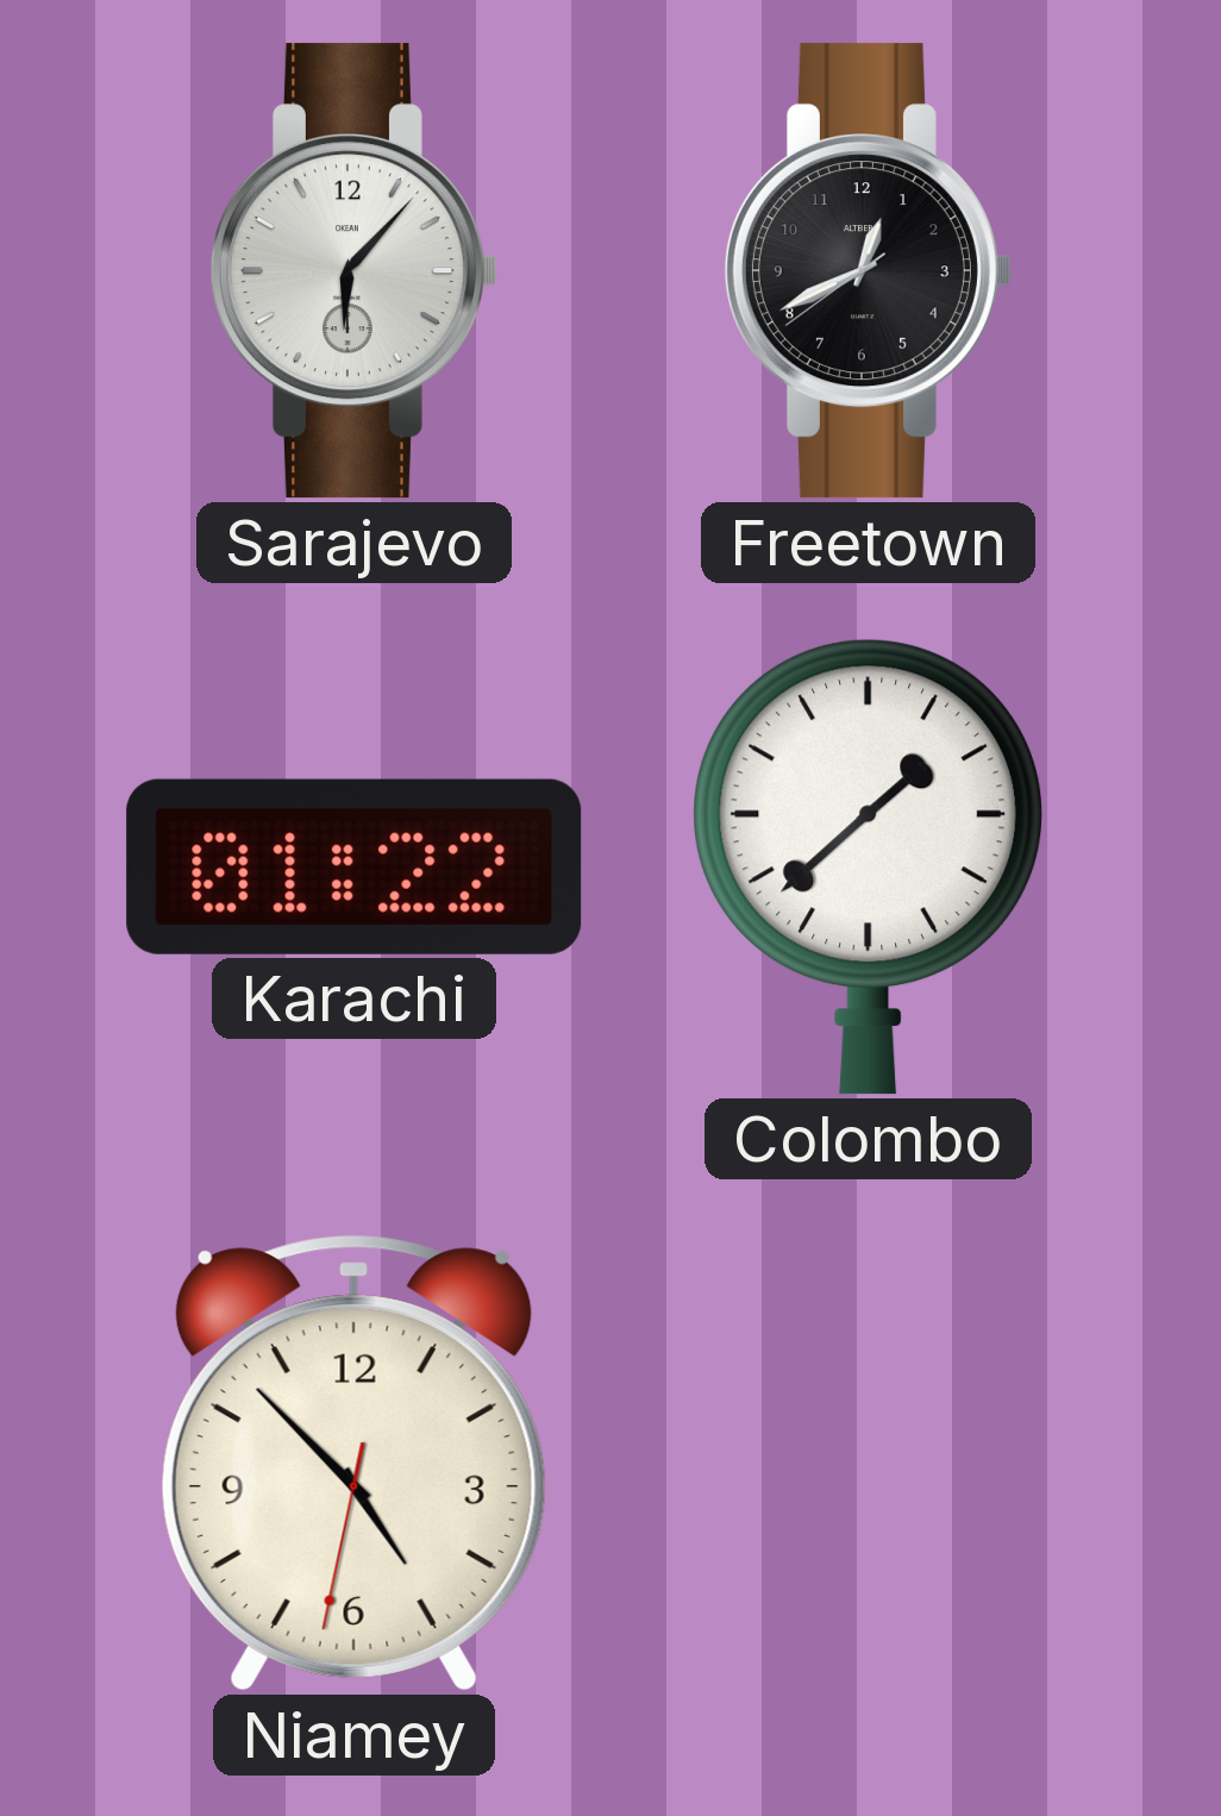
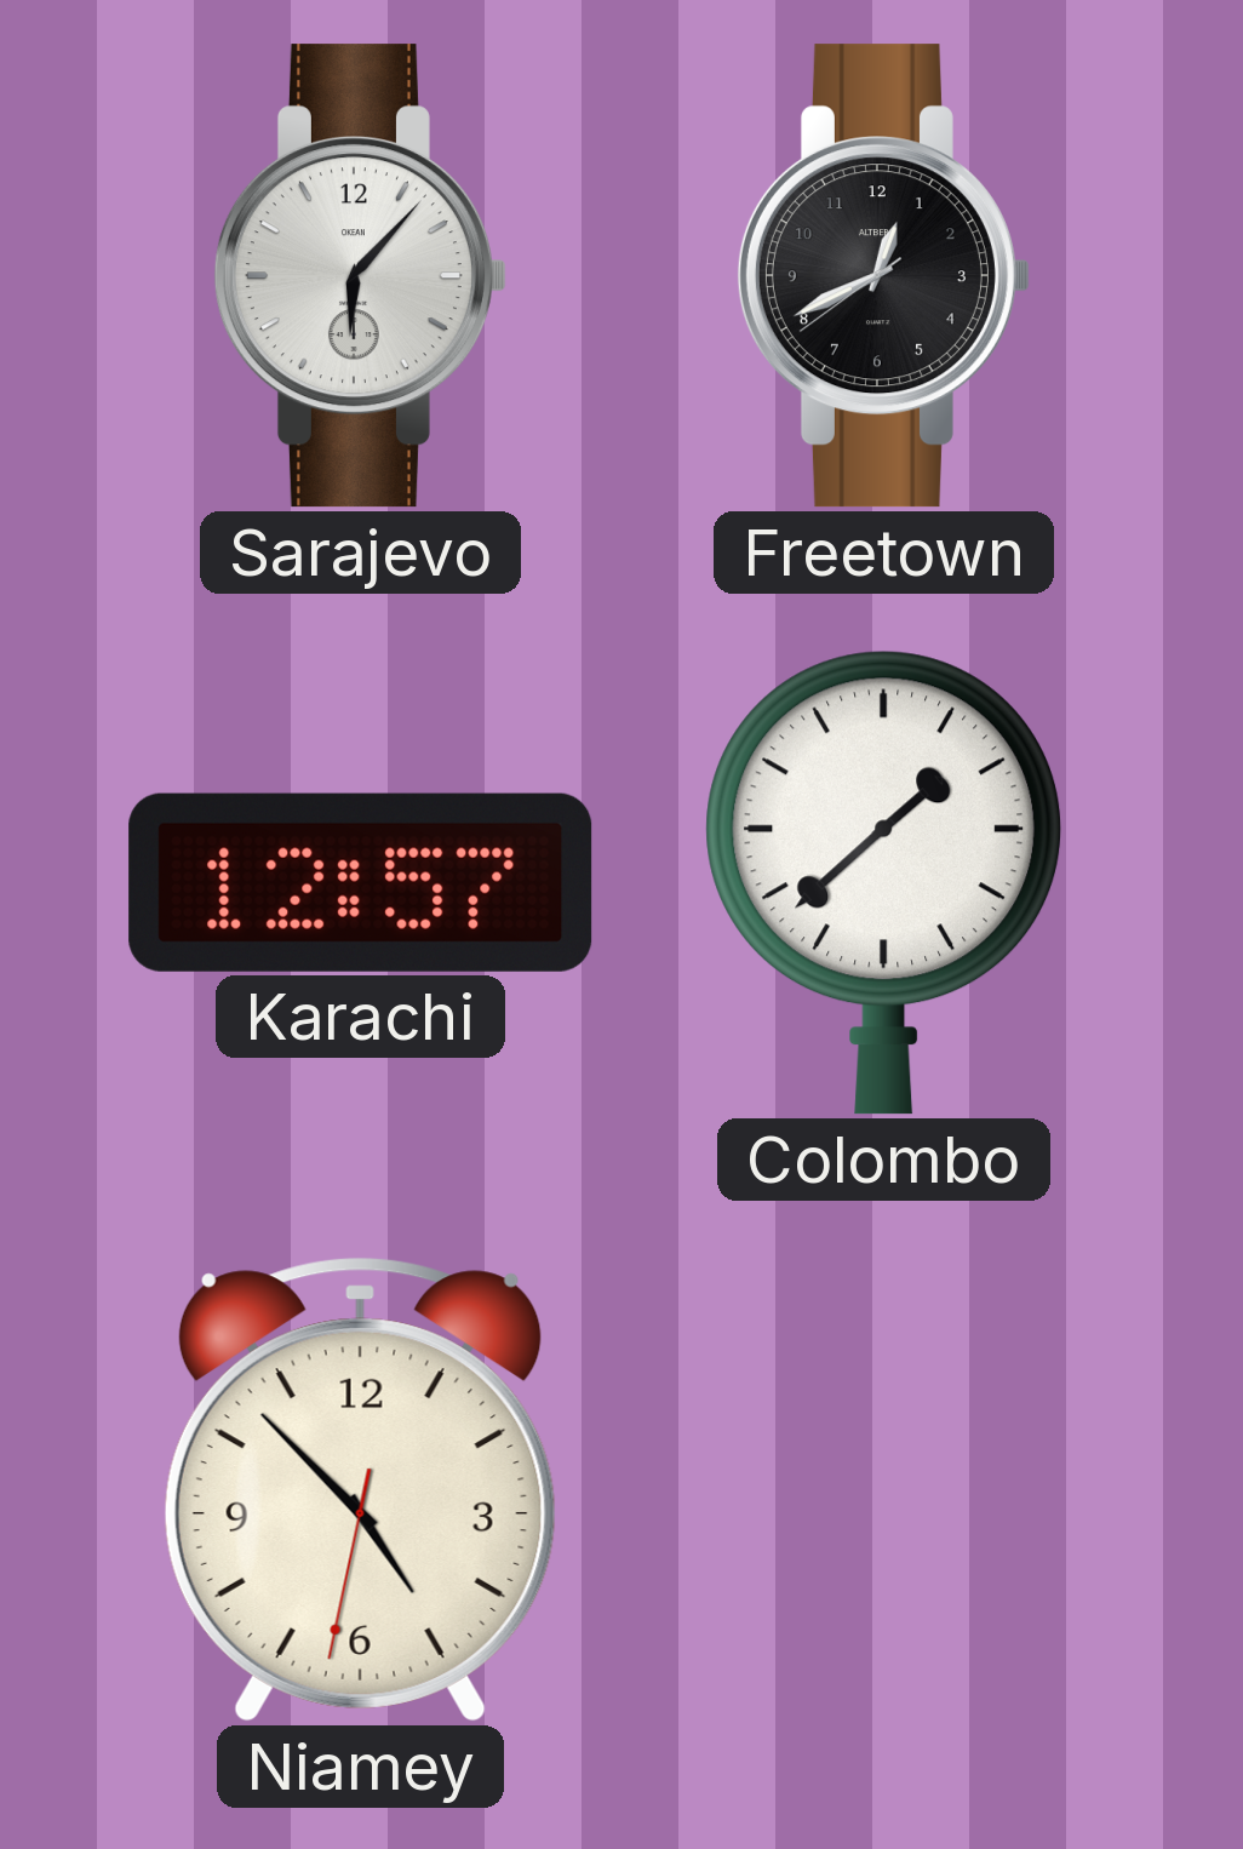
Karachi: 01:22 -> 12:57 (361, 882)
